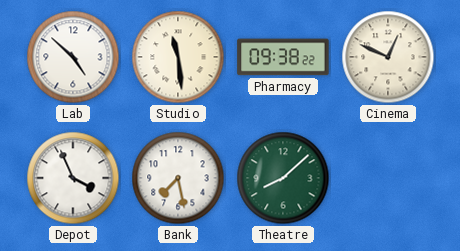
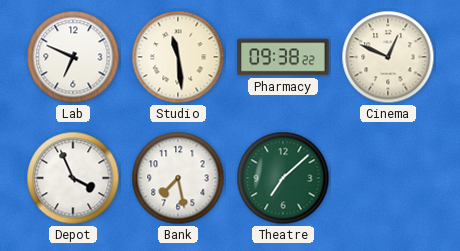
Lab: 4:52 -> 6:49 (73, 57)
Theatre: 8:08 -> 7:08 (283, 178)
